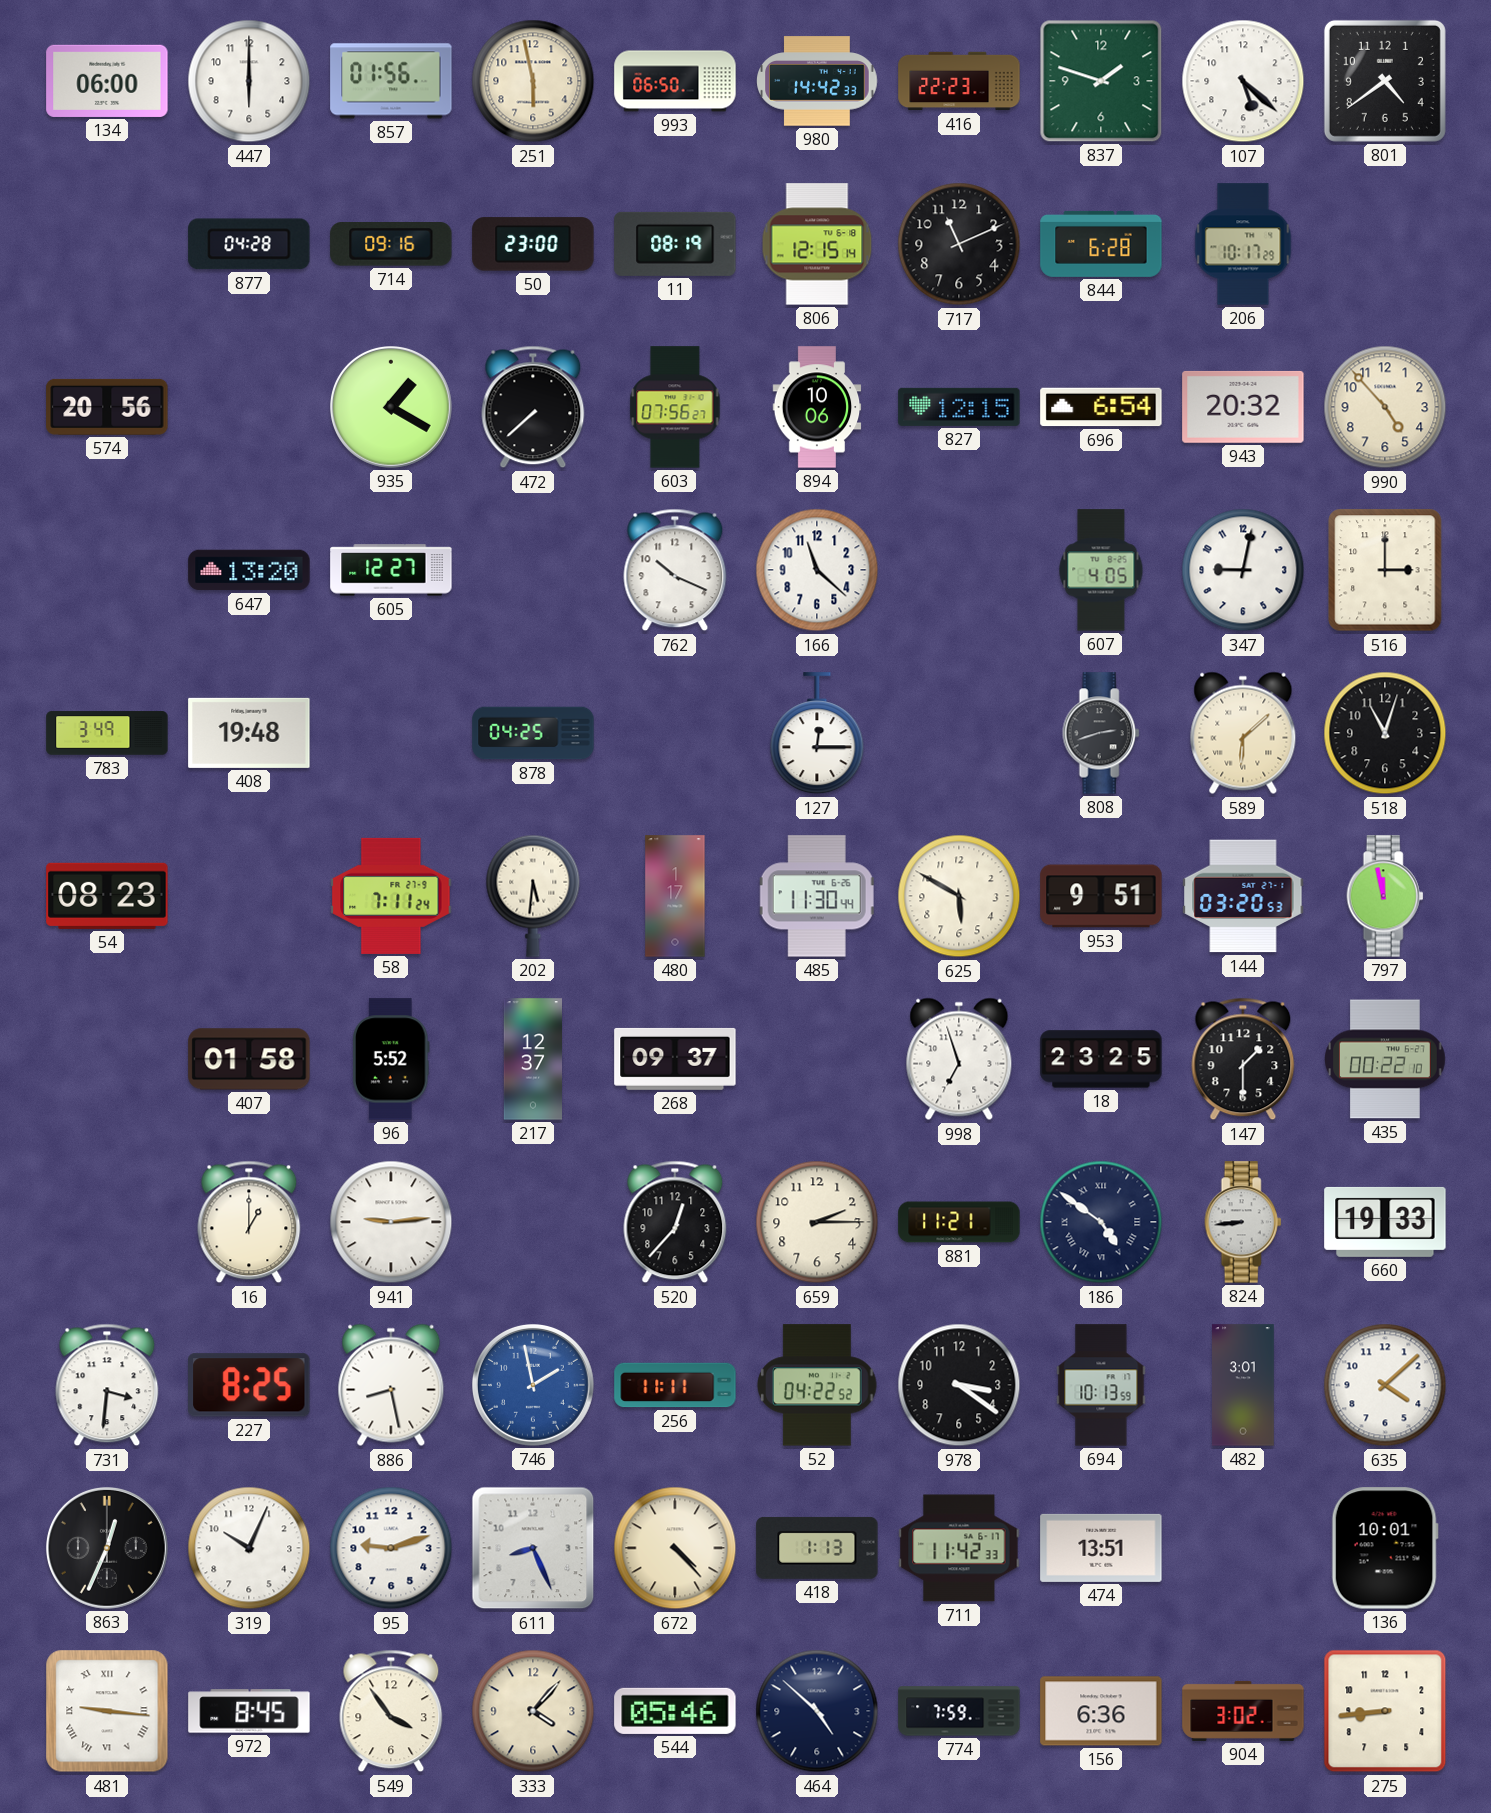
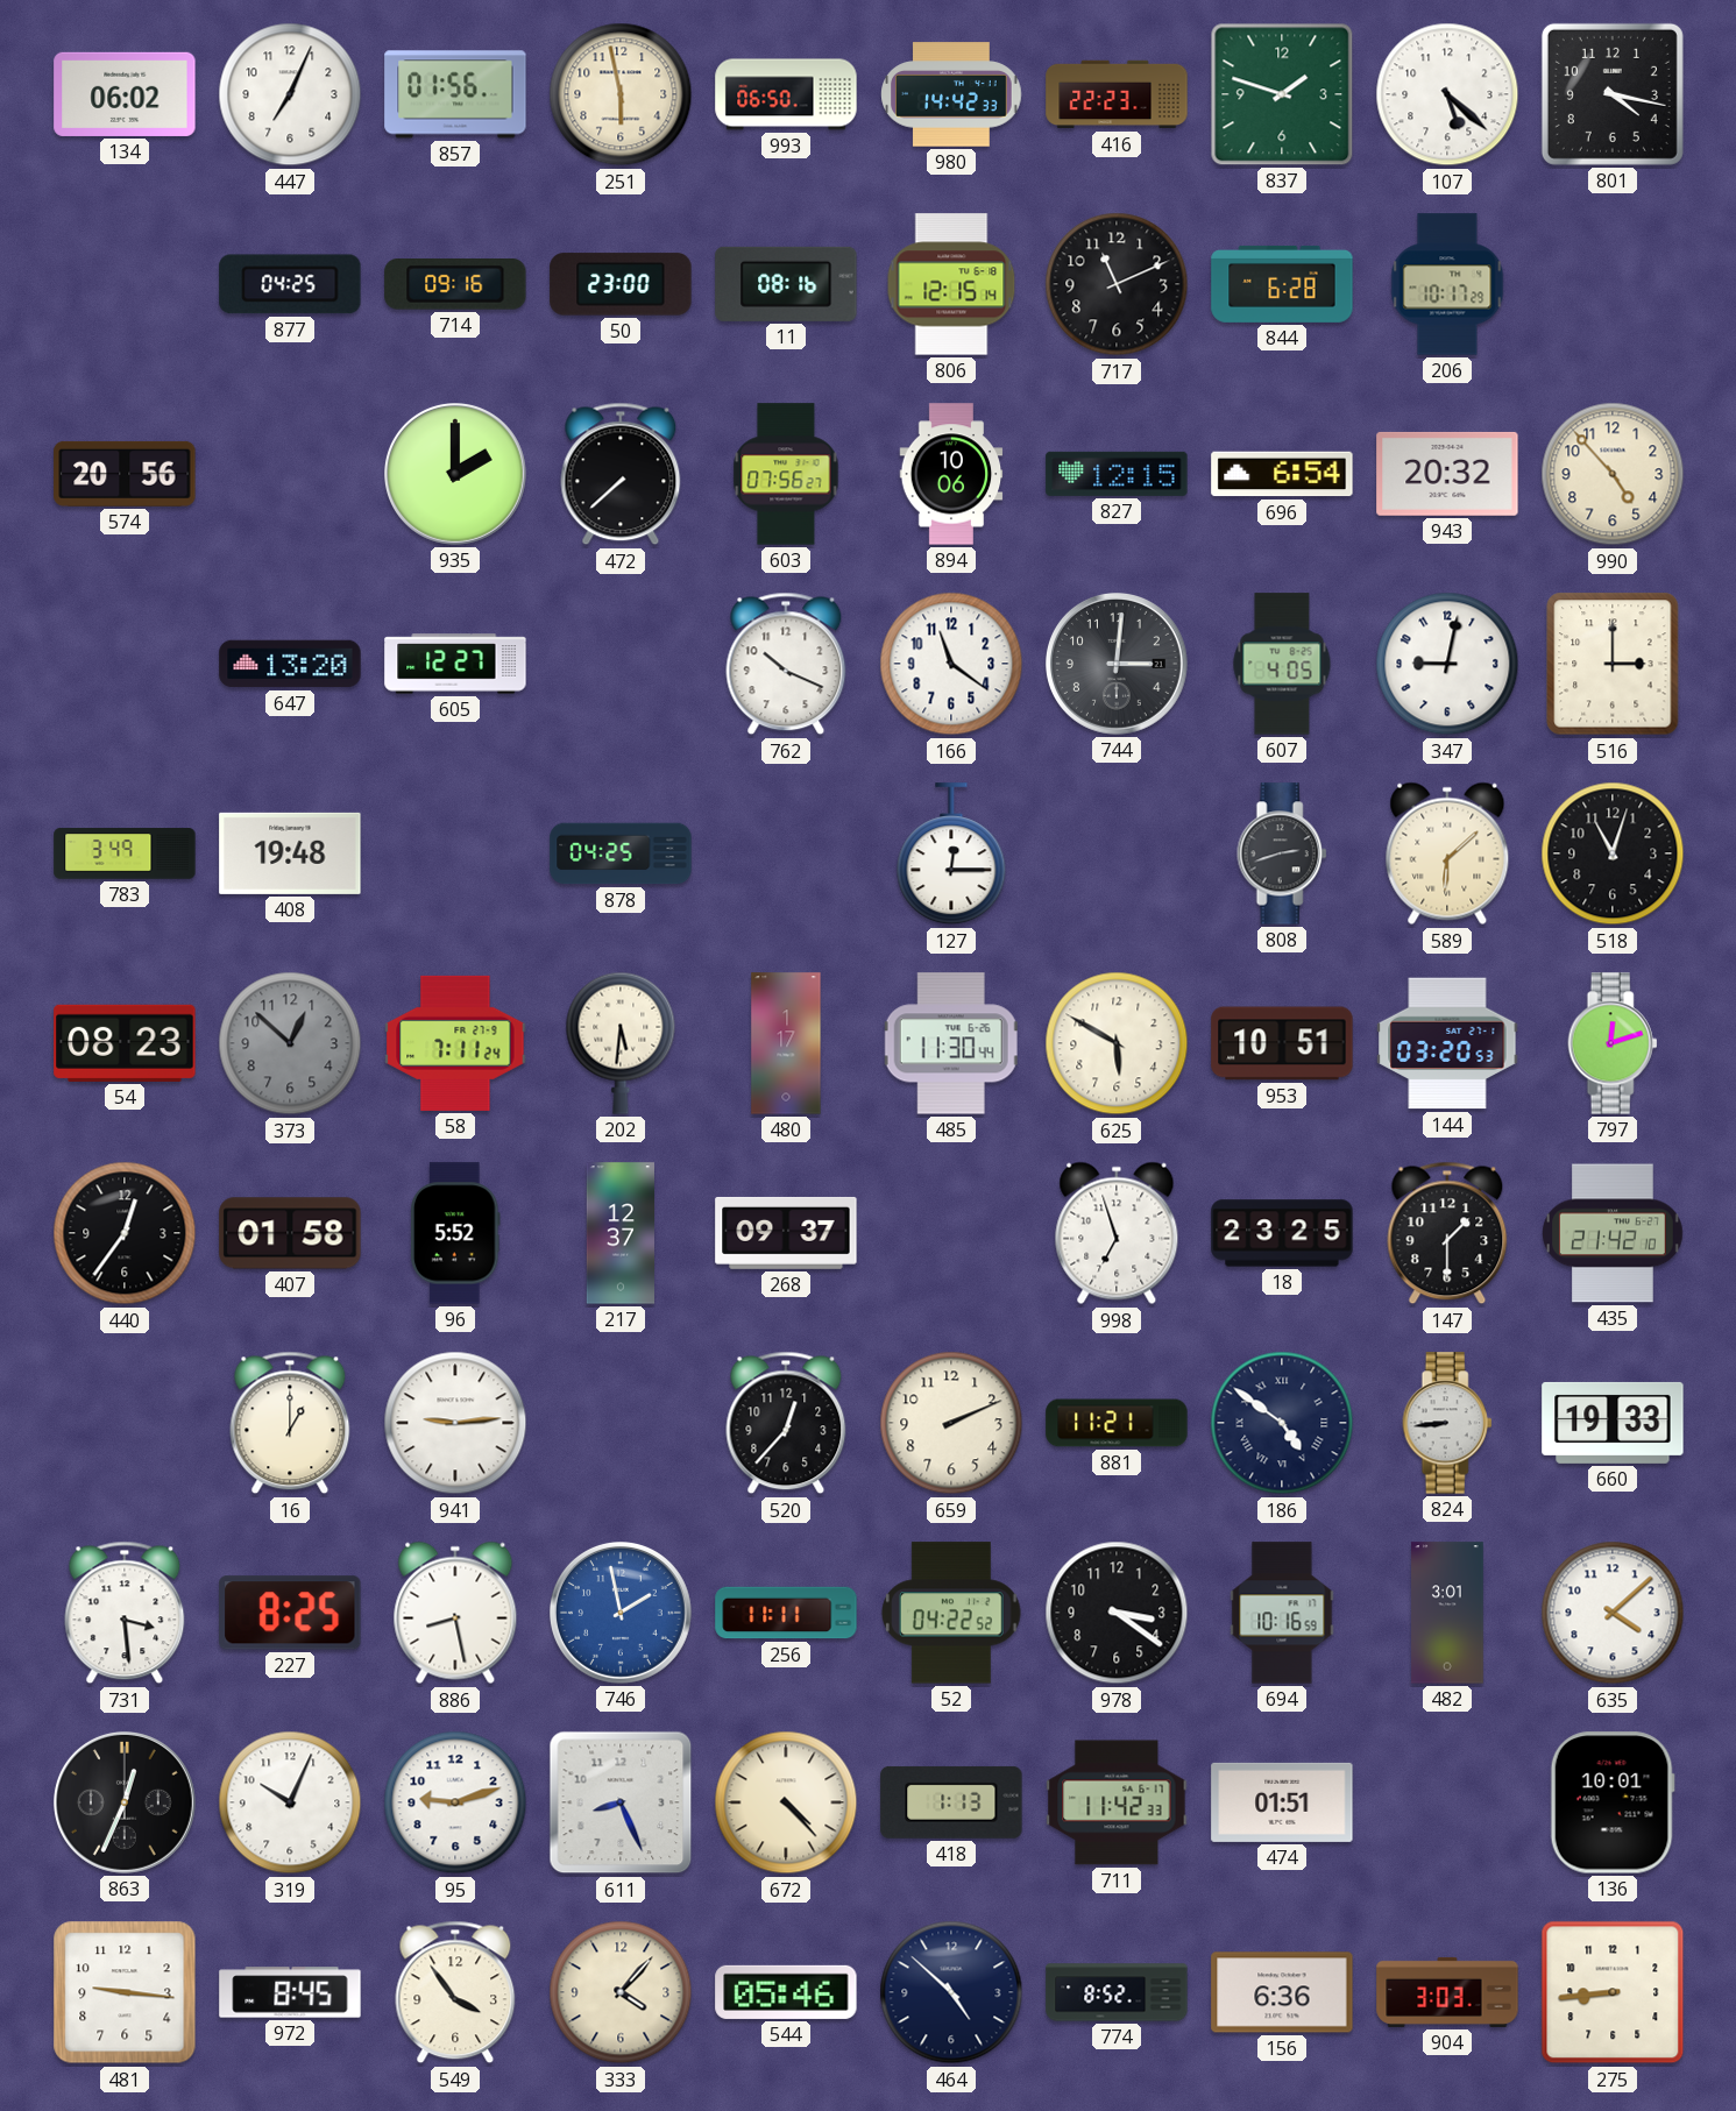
134: 06:00 -> 06:02 (125, 94)
447: 6:00 -> 7:04 (290, 94)
801: 4:39 -> 4:17 (1613, 94)
877: 04:28 -> 04:25 (290, 284)
11: 08:19 -> 08:16 (786, 284)
935: 1:20 -> 2:00 (456, 475)
166: 11:22 -> 11:21 (951, 664)
744: none -> 3:01 (1118, 665)
373: none -> 12:52 (290, 1043)
953: 9:51 -> 10:51 (1282, 1043)
797: 11:58 -> 12:12 (1613, 1043)
440: none -> 12:36 (125, 1233)
435: 00:22 -> 21:42 (1613, 1233)
659: 2:15 -> 2:11 (951, 1423)
731: 3:31 -> 3:29 (125, 1613)
694: 10:13 -> 10:16 (1282, 1613)
474: 13:51 -> 01:51 (1282, 1802)
481 numerals: Roman -> Arabic (125, 1992)
774: 7:59 -> 8:52 (1117, 1992)
904: 3:02 -> 3:03 (1447, 1992)
